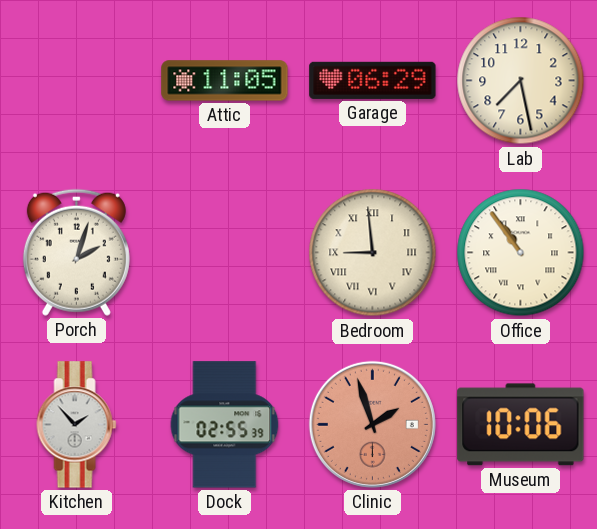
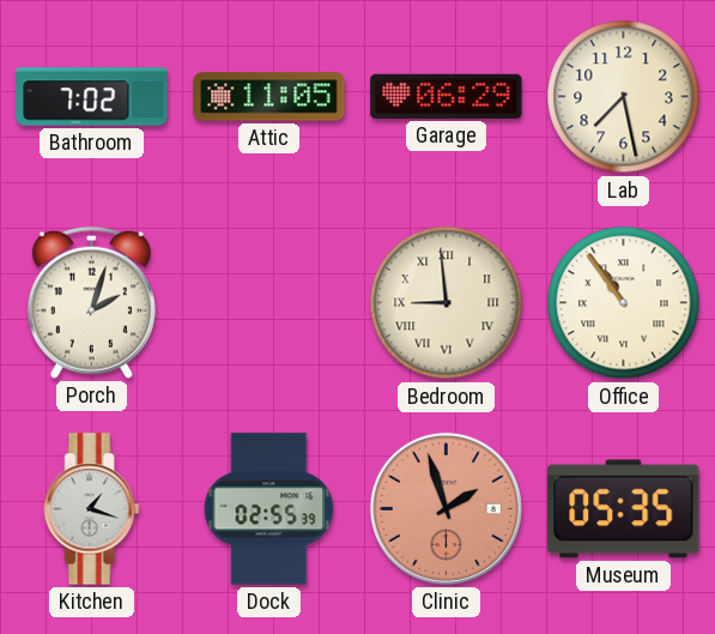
Bathroom: none -> 7:02 (92, 97)
Kitchen: 1:53 -> 1:18 (92, 509)
Museum: 10:06 -> 05:35 (624, 509)
